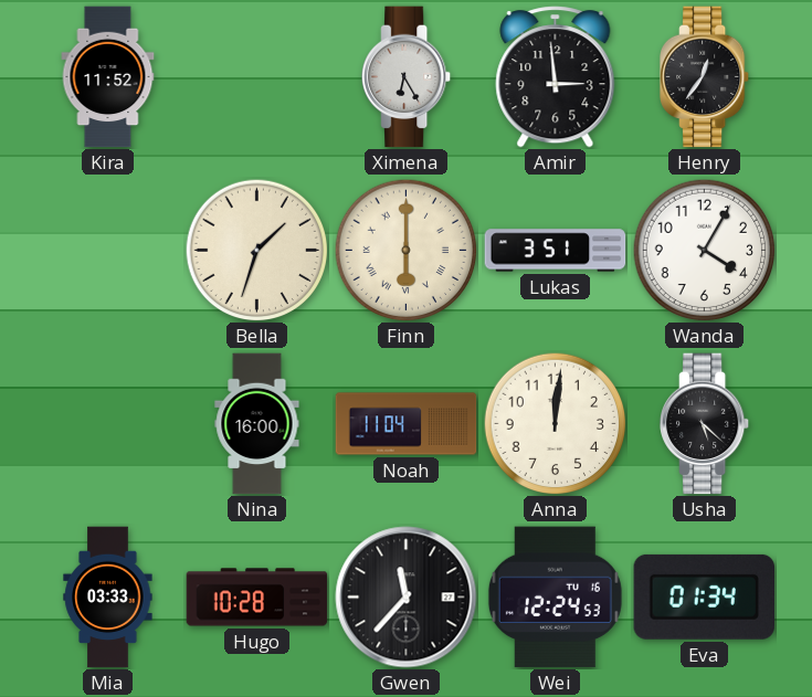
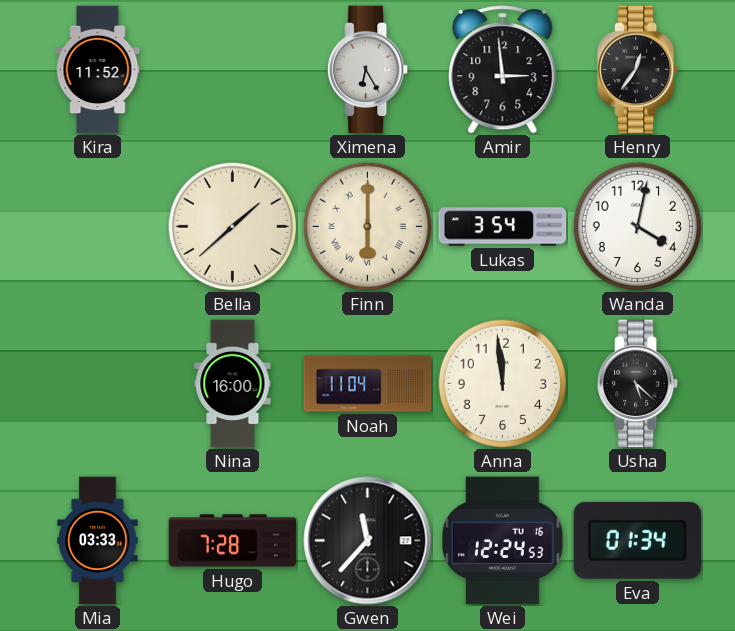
Bella: 1:33 -> 1:38 (232, 226)
Lukas: 3:51 -> 3:54 (503, 227)
Wanda: 4:05 -> 4:02 (637, 226)
Anna: 12:01 -> 11:59 (502, 383)
Hugo: 10:28 -> 7:28 (233, 541)
